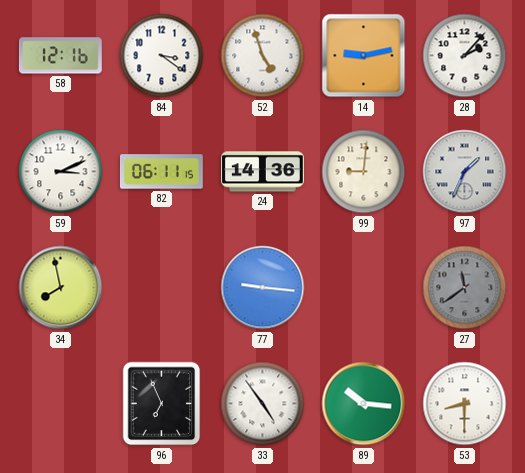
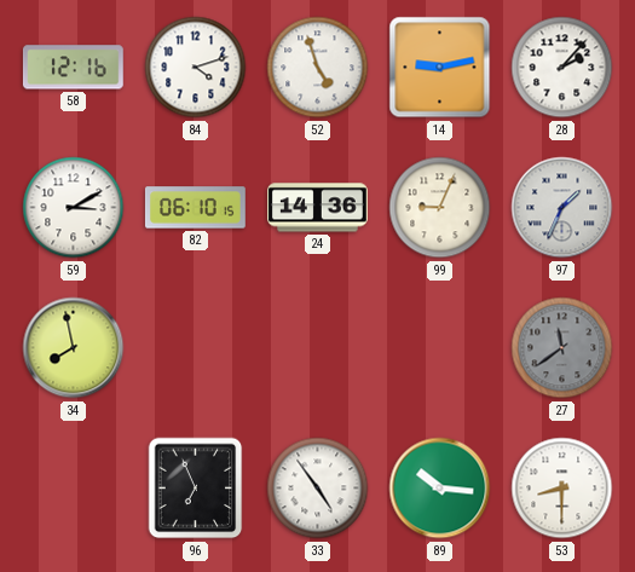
84: 3:21 -> 4:12 (196, 68)
59: 3:11 -> 3:10 (74, 208)
82: 06:11 -> 06:10 (196, 208)
99: 9:01 -> 9:04 (440, 208)
77: 9:16 -> none (263, 288)
